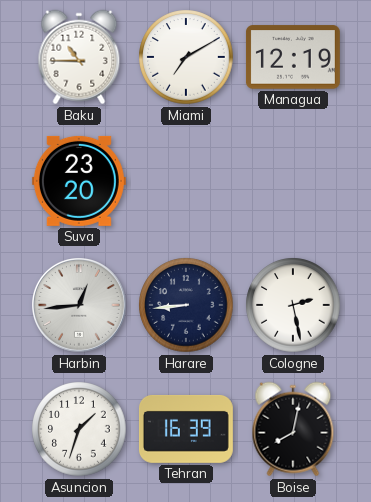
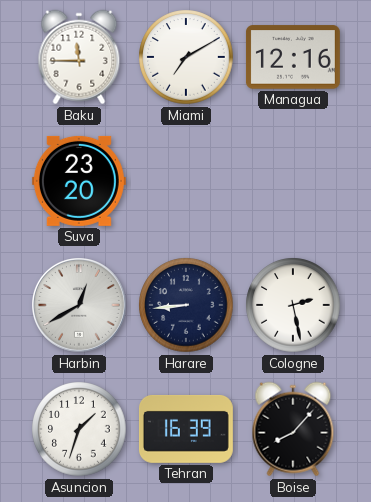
Baku: 10:45 -> 11:45 (79, 57)
Managua: 12:19 -> 12:16 (293, 57)
Harbin: 12:44 -> 12:40 (80, 306)
Boise: 8:02 -> 8:07 (293, 429)
